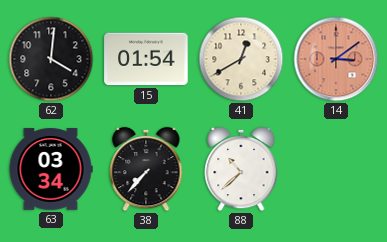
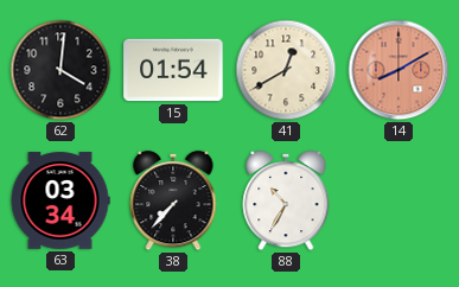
14: 3:09 -> 8:10 (399, 70)
88: 10:38 -> 10:35 (286, 200)
